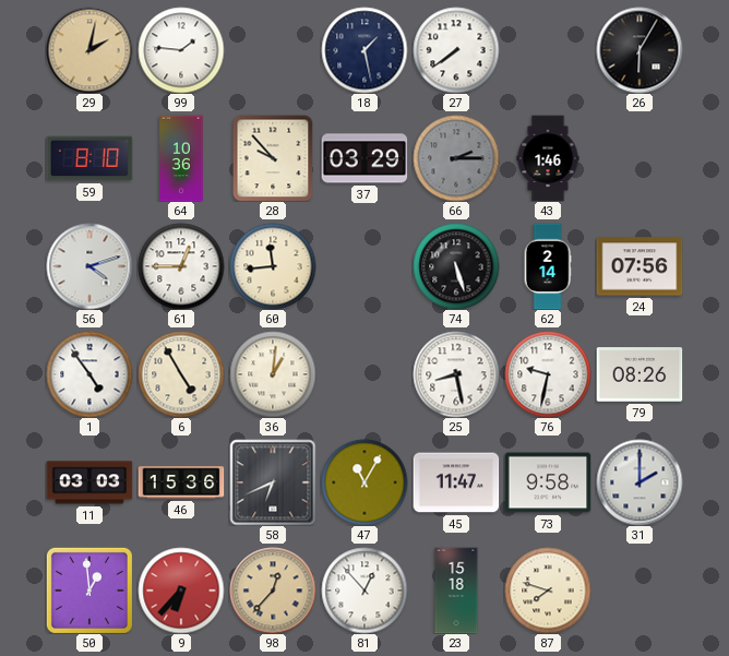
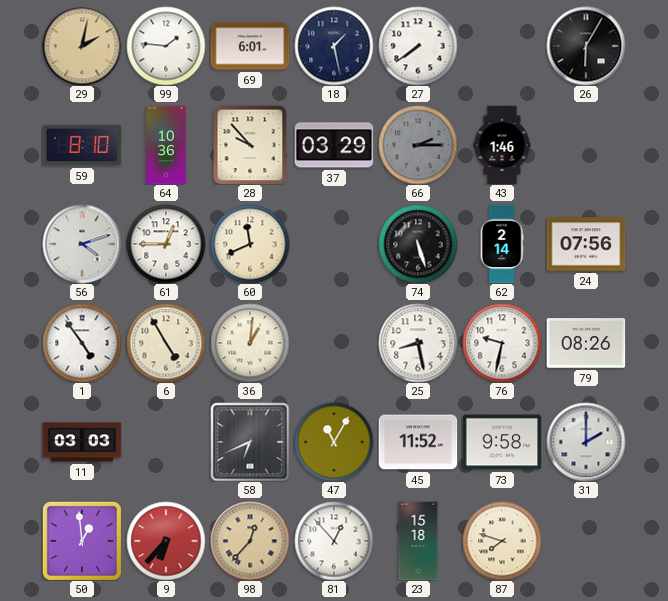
69: none -> 6:01 (250, 46)
60: 11:44 -> 11:41 (250, 244)
46: 15:36 -> none (181, 482)
45: 11:47 -> 11:52 (418, 442)
